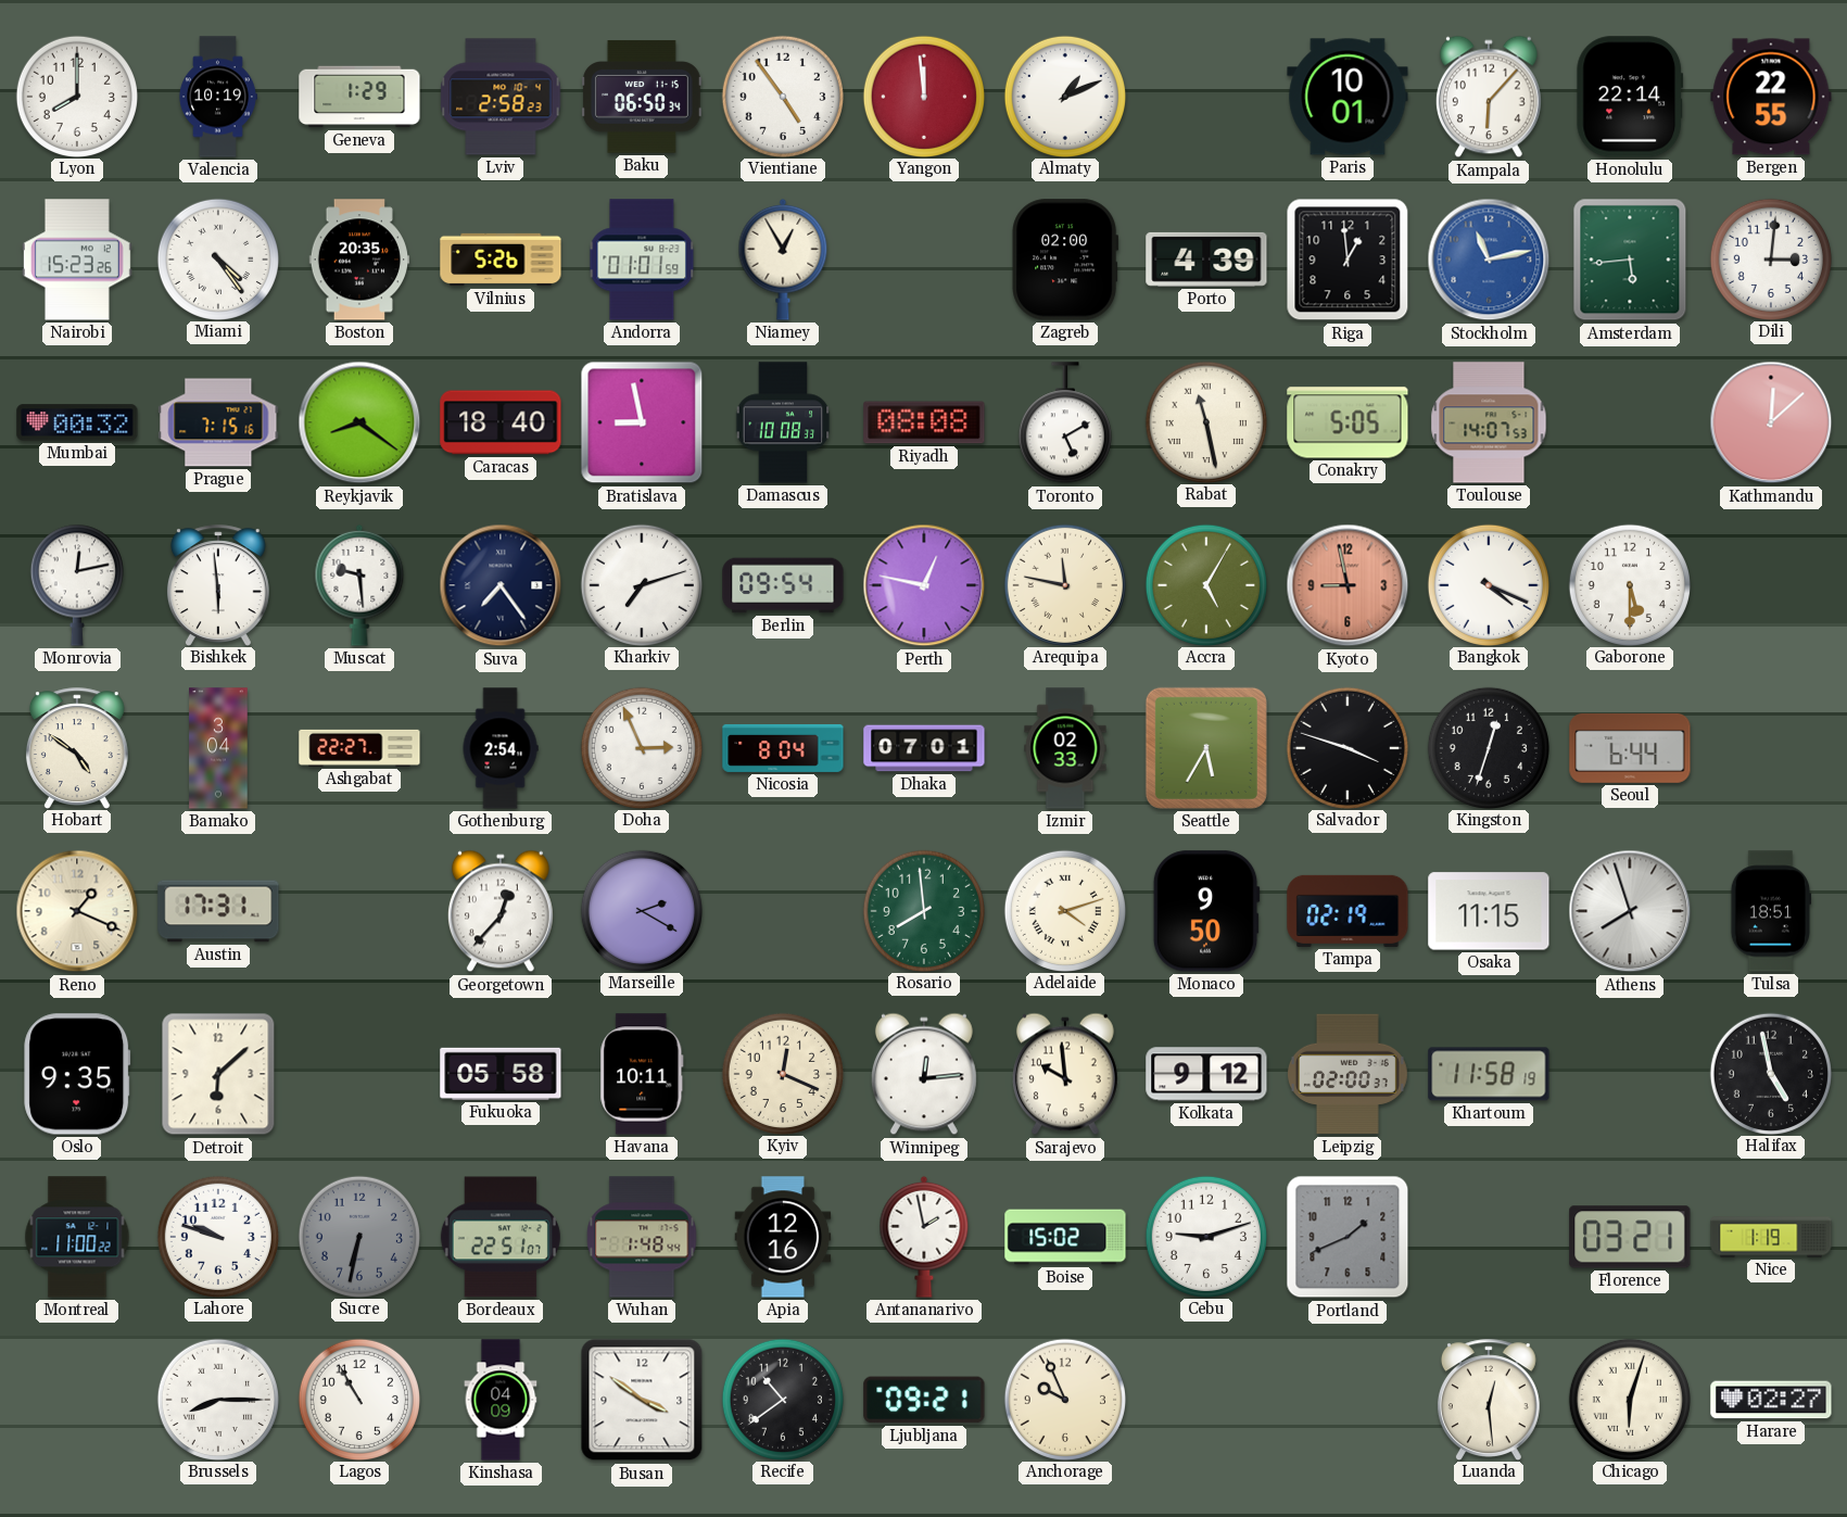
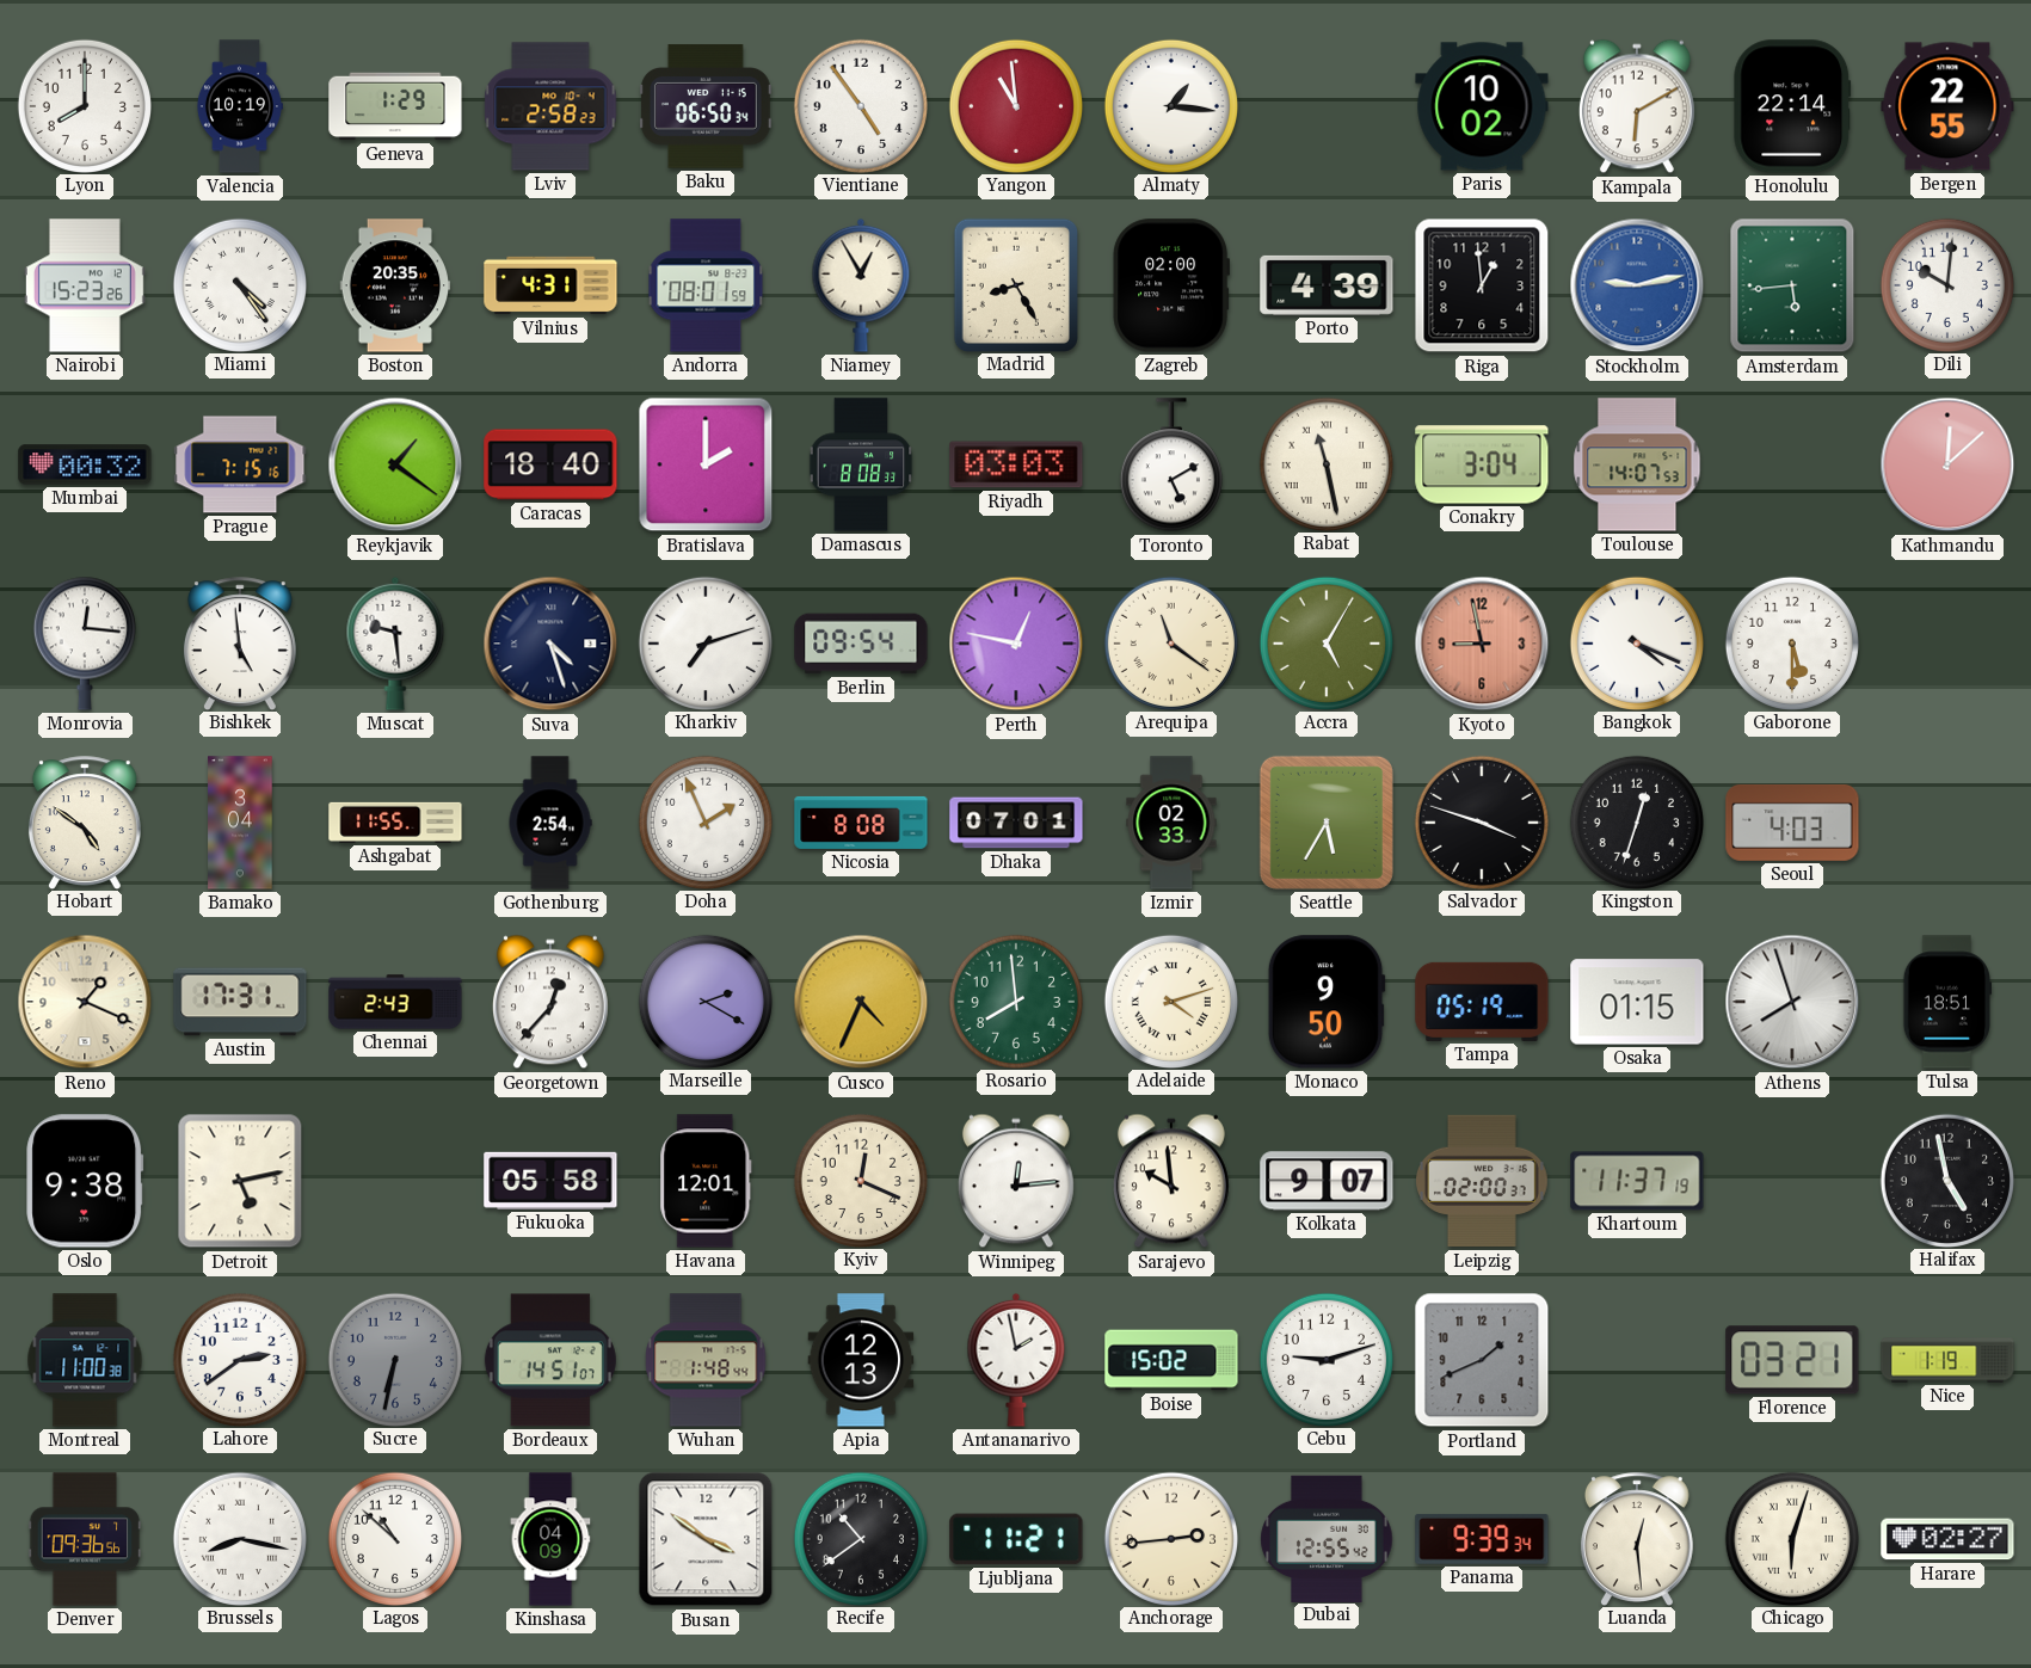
Yangon: 11:59 -> 10:59 (1015, 105)
Almaty: 1:11 -> 1:16 (1170, 105)
Paris: 10:01 -> 10:02 (1482, 106)
Kampala: 6:07 -> 6:10 (1637, 106)
Vilnius: 5:26 -> 4:31 (550, 285)
Andorra: 01:01 -> 08:01 (706, 285)
Madrid: none -> 8:25 (1015, 284)
Stockholm: 11:13 -> 9:13 (1637, 285)
Dili: 3:01 -> 10:01 (1946, 284)
Reykjavik: 8:21 -> 1:21 (395, 464)
Bratislava: 8:58 -> 2:00 (706, 464)
Damascus: 10:08 -> 8:08 (861, 464)
Riyadh: 08:08 -> 03:03 (1016, 464)
Conakry: 5:05 -> 3:04 (1482, 464)
Monrovia: 12:13 -> 12:16 (85, 644)
Bishkek: 5:59 -> 4:59 (240, 644)
Suva: 7:24 -> 4:27 (550, 644)
Arequipa: 11:47 -> 11:21 (1170, 642)
Ashgabat: 22:27 -> 11:55 (395, 823)
Doha: 2:56 -> 1:56 (704, 821)
Nicosia: 8:04 -> 8:08 (861, 823)
Seoul: 6:44 -> 4:03 (1792, 823)
Chennai: none -> 2:43 (395, 1002)
Cusco: none -> 4:34 (861, 1002)
Tampa: 02:19 -> 05:19 (1482, 1002)
Osaka: 11:15 -> 01:15 (1637, 1002)
Oslo: 9:35 -> 9:38 (85, 1181)
Detroit: 6:08 -> 5:13 (240, 1181)
Havana: 10:11 -> 12:01 (706, 1181)
Kolkata: 9:12 -> 9:07 (1327, 1181)
Khartoum: 11:58 -> 11:37 (1637, 1181)
Montreal: 11:00:22 -> 11:00:38 (85, 1360)
Lahore: 9:48 -> 2:39 (239, 1359)
Bordeaux: 22:51 -> 14:51 (550, 1360)
Apia: 12:16 -> 12:13 (861, 1360)
Denver: none -> 09:36 (85, 1539)
Brussels: 8:15 -> 8:17 (239, 1538)
Lagos: 10:55 -> 10:52 (394, 1538)
Ljubljana: 09:21 -> 11:21 (1016, 1539)
Anchorage: 9:56 -> 2:44 (1170, 1538)
Dubai: none -> 12:55 (1327, 1538)
Panama: none -> 9:39 (1482, 1539)
